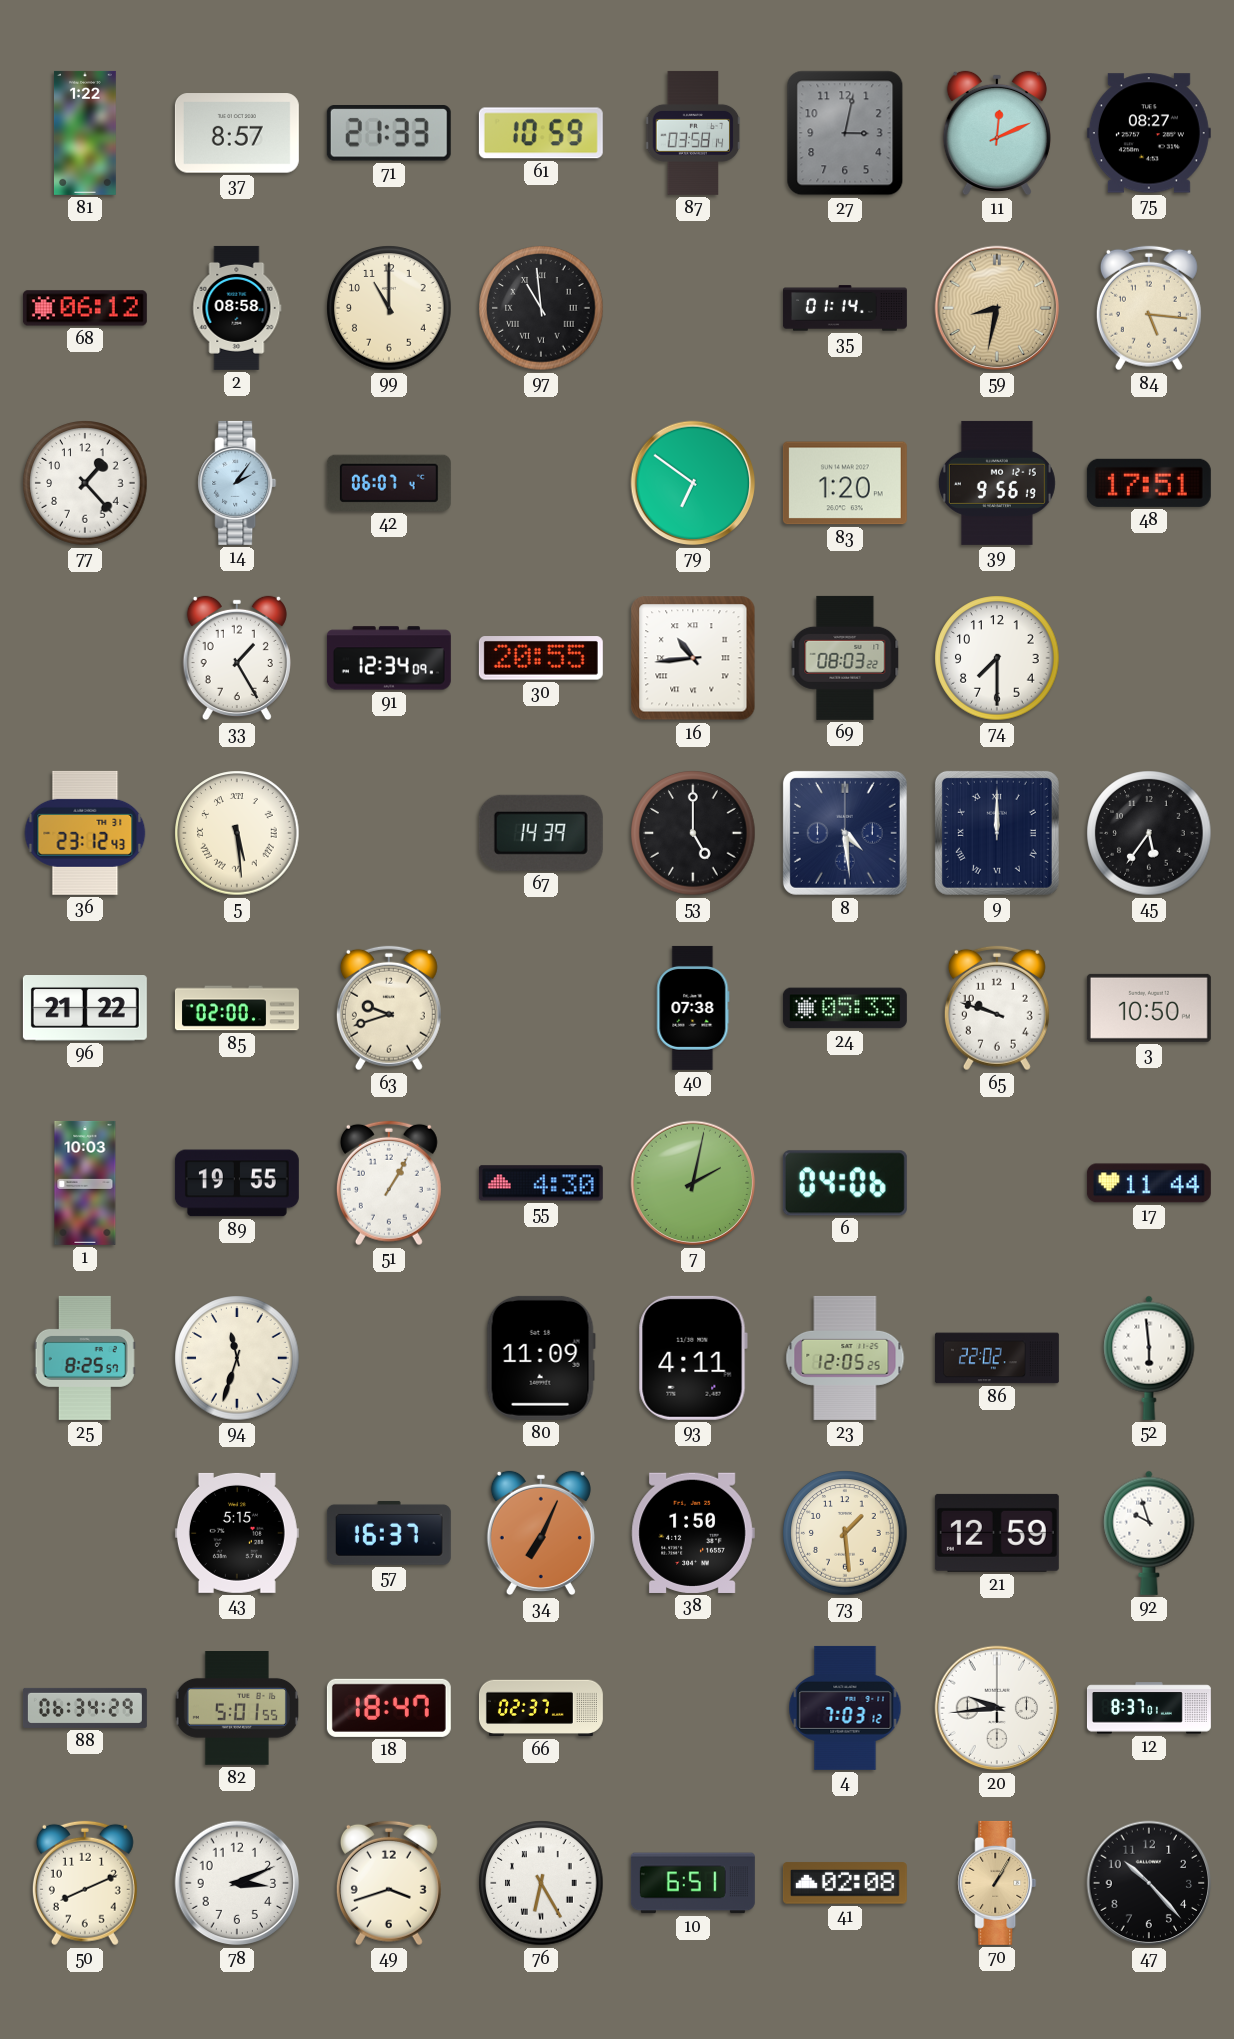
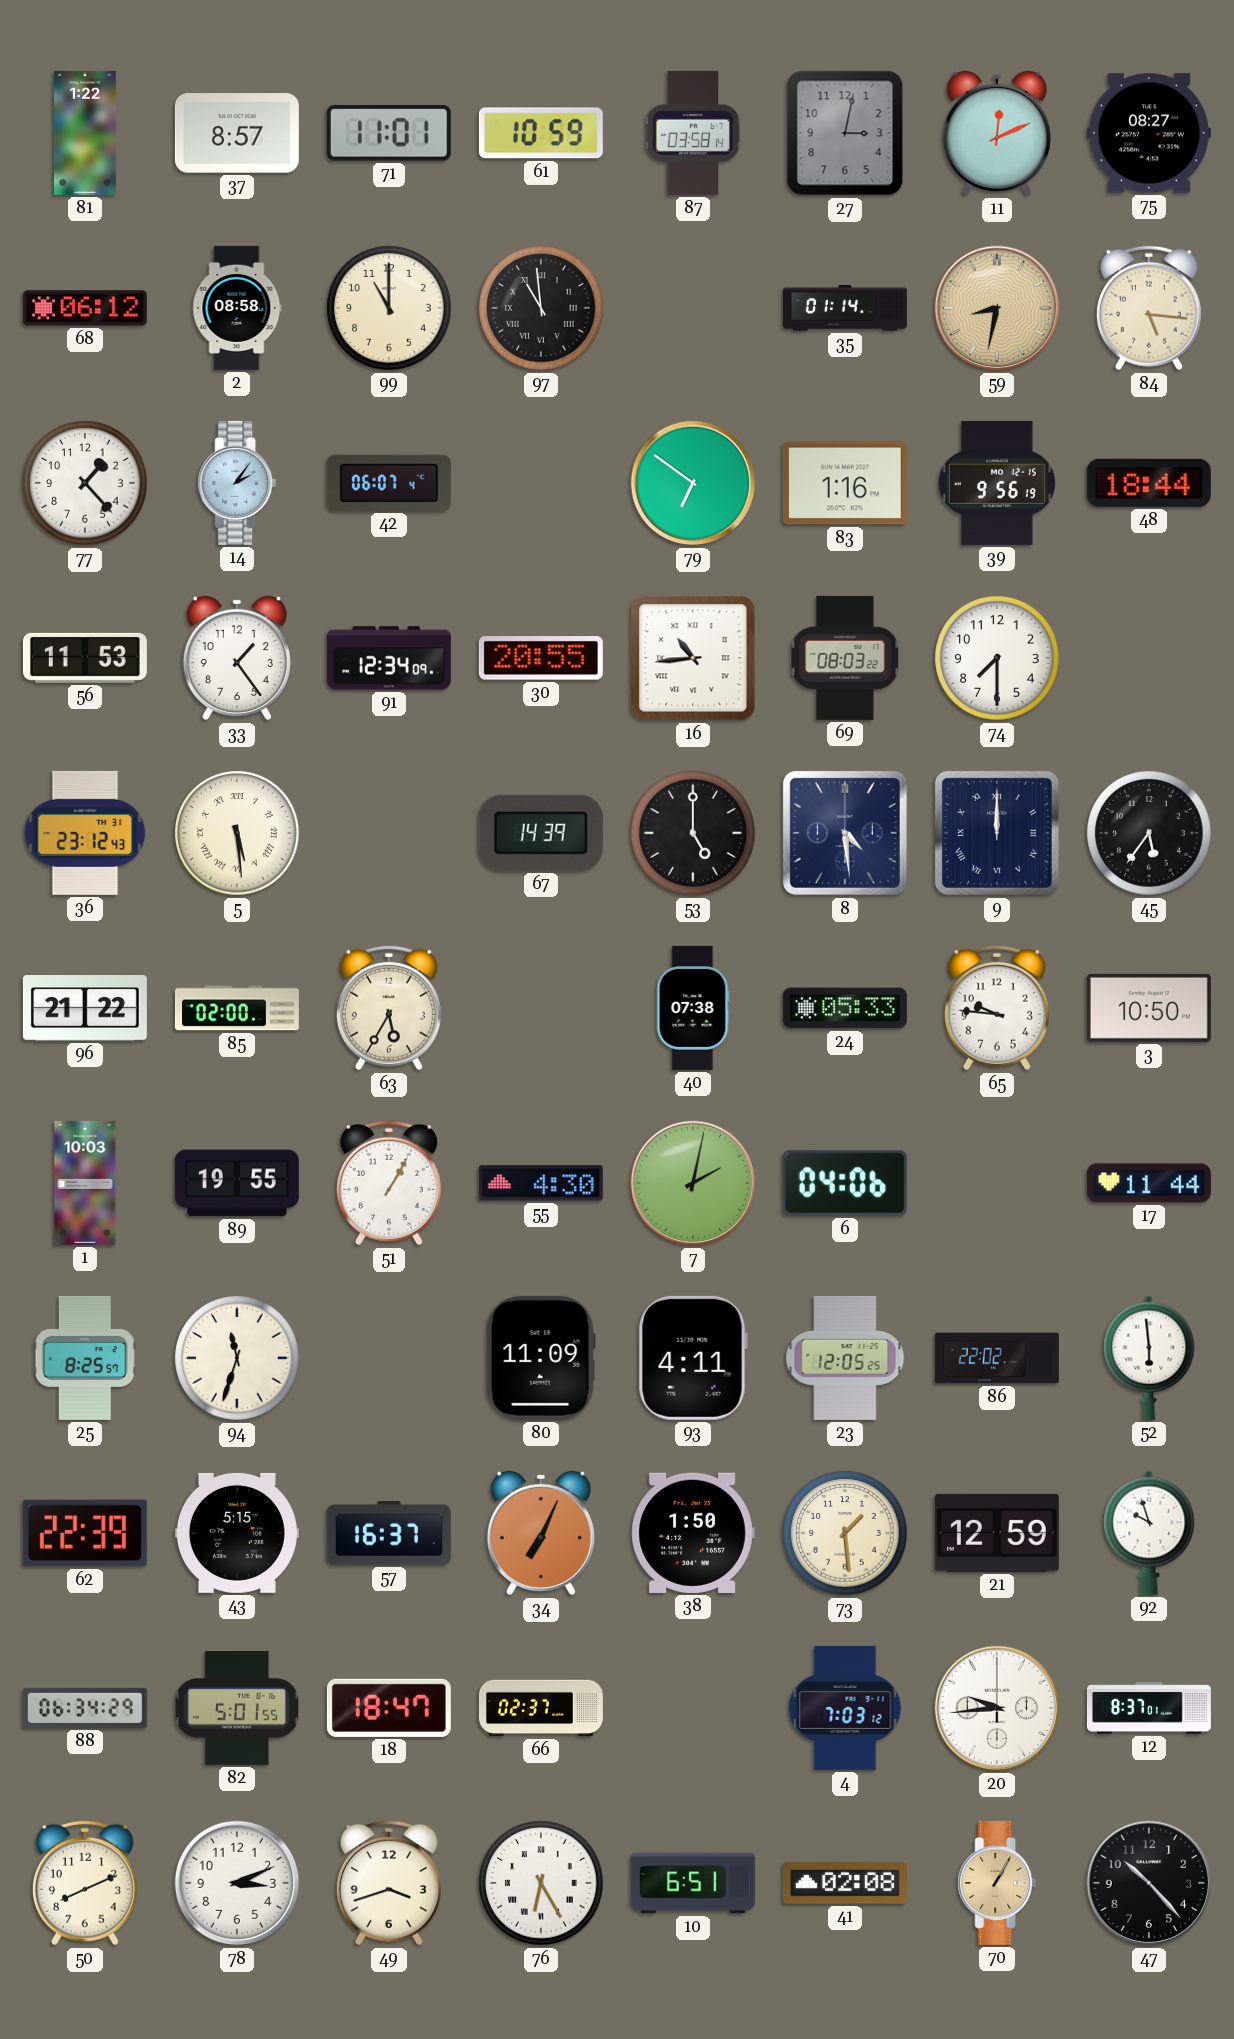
71: 21:33 -> 11:01 (389, 134)
83: 1:20 -> 1:16 (845, 483)
48: 17:51 -> 18:44 (1149, 483)
56: none -> 11:53 (85, 658)
33: 1:25 -> 1:24 (237, 658)
63: 9:42 -> 5:35 (389, 1008)
65: 9:48 -> 9:46 (997, 1008)
62: none -> 22:39 (85, 1533)
